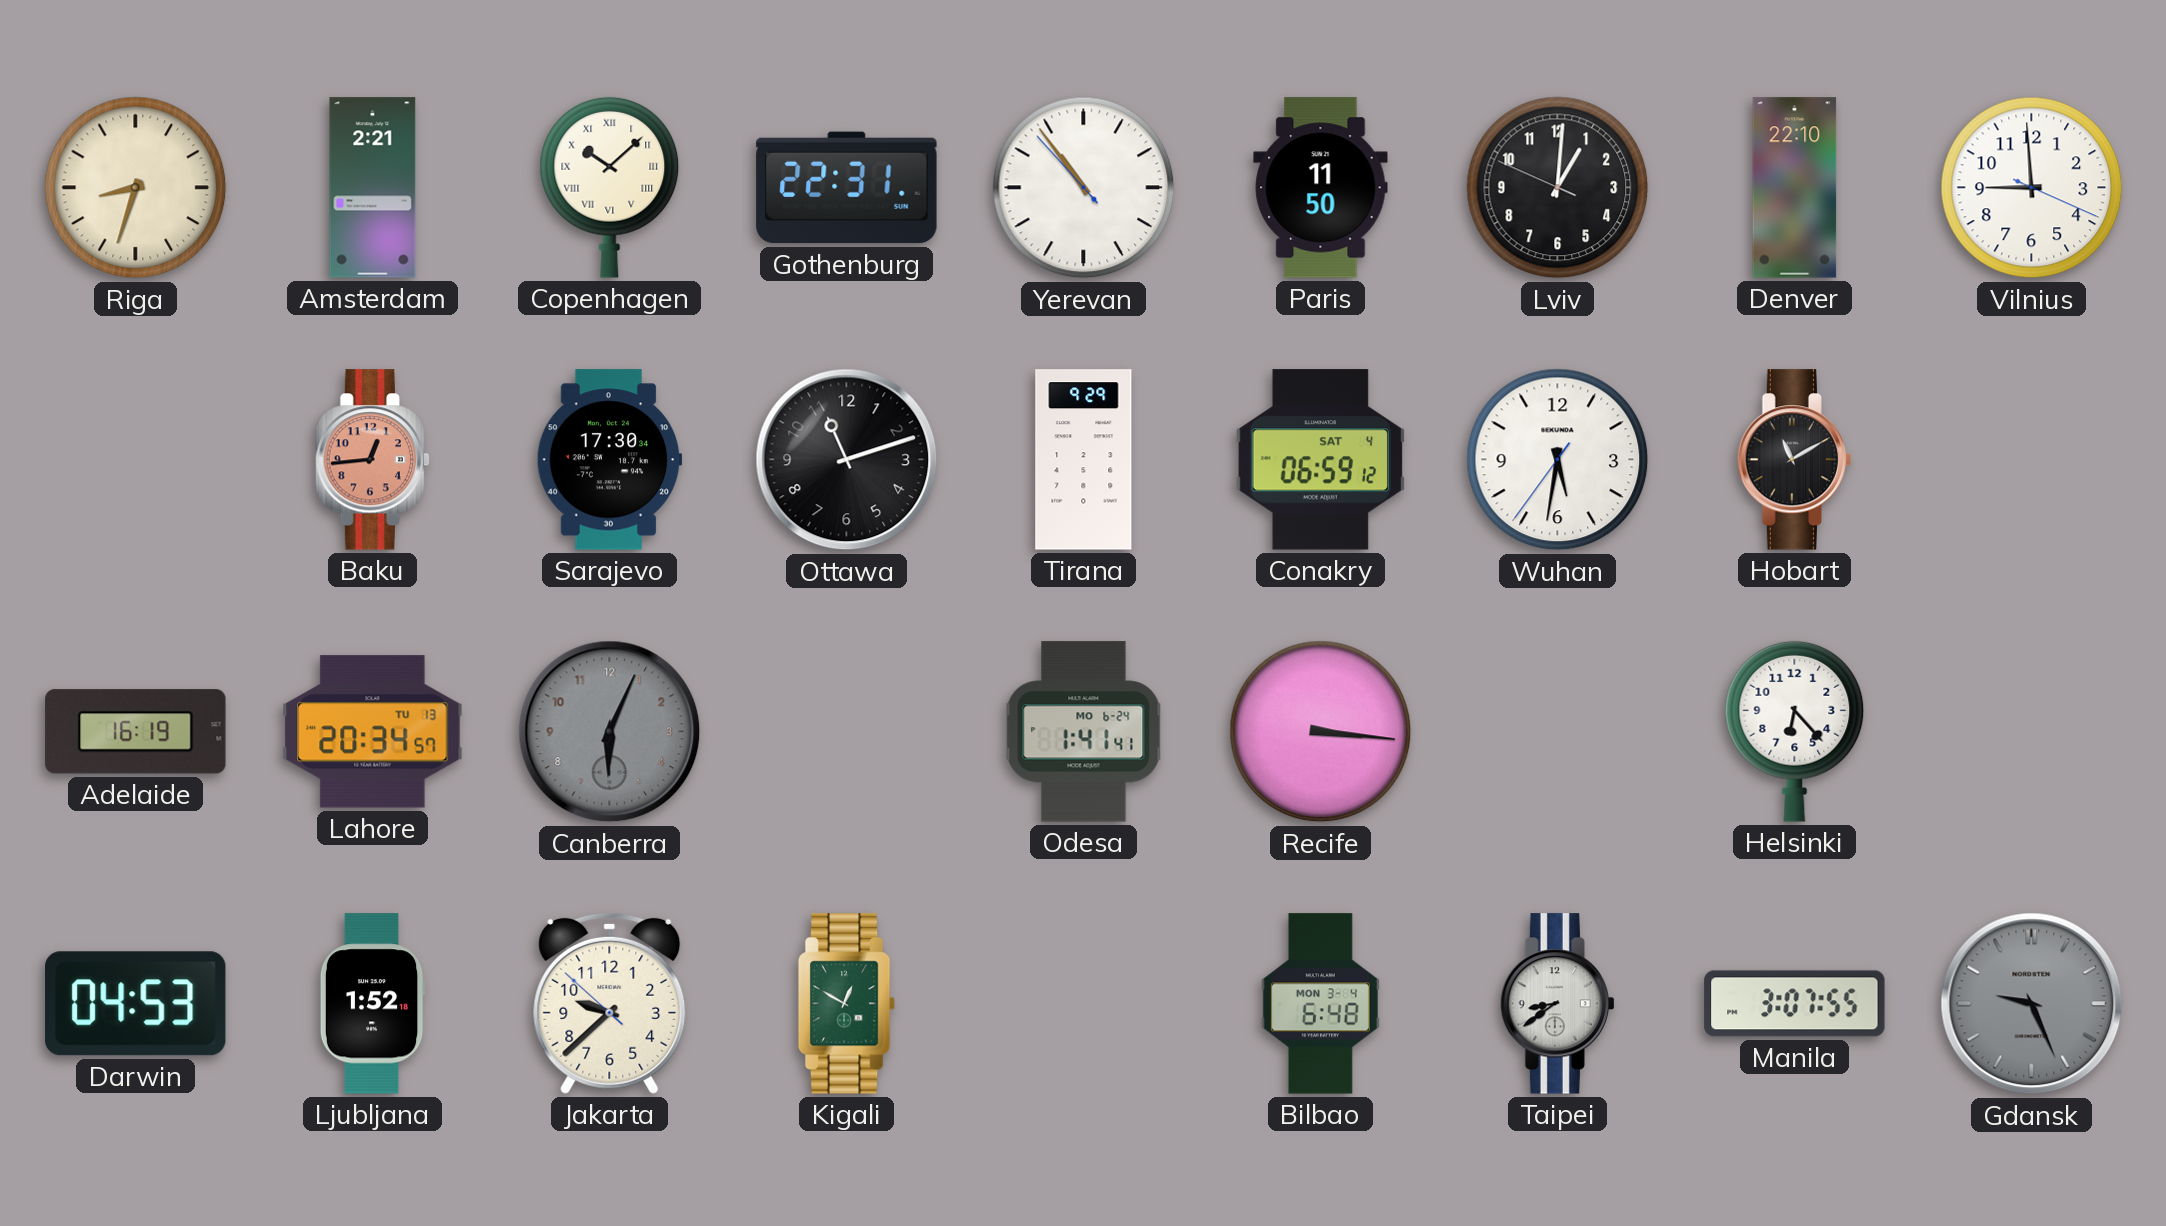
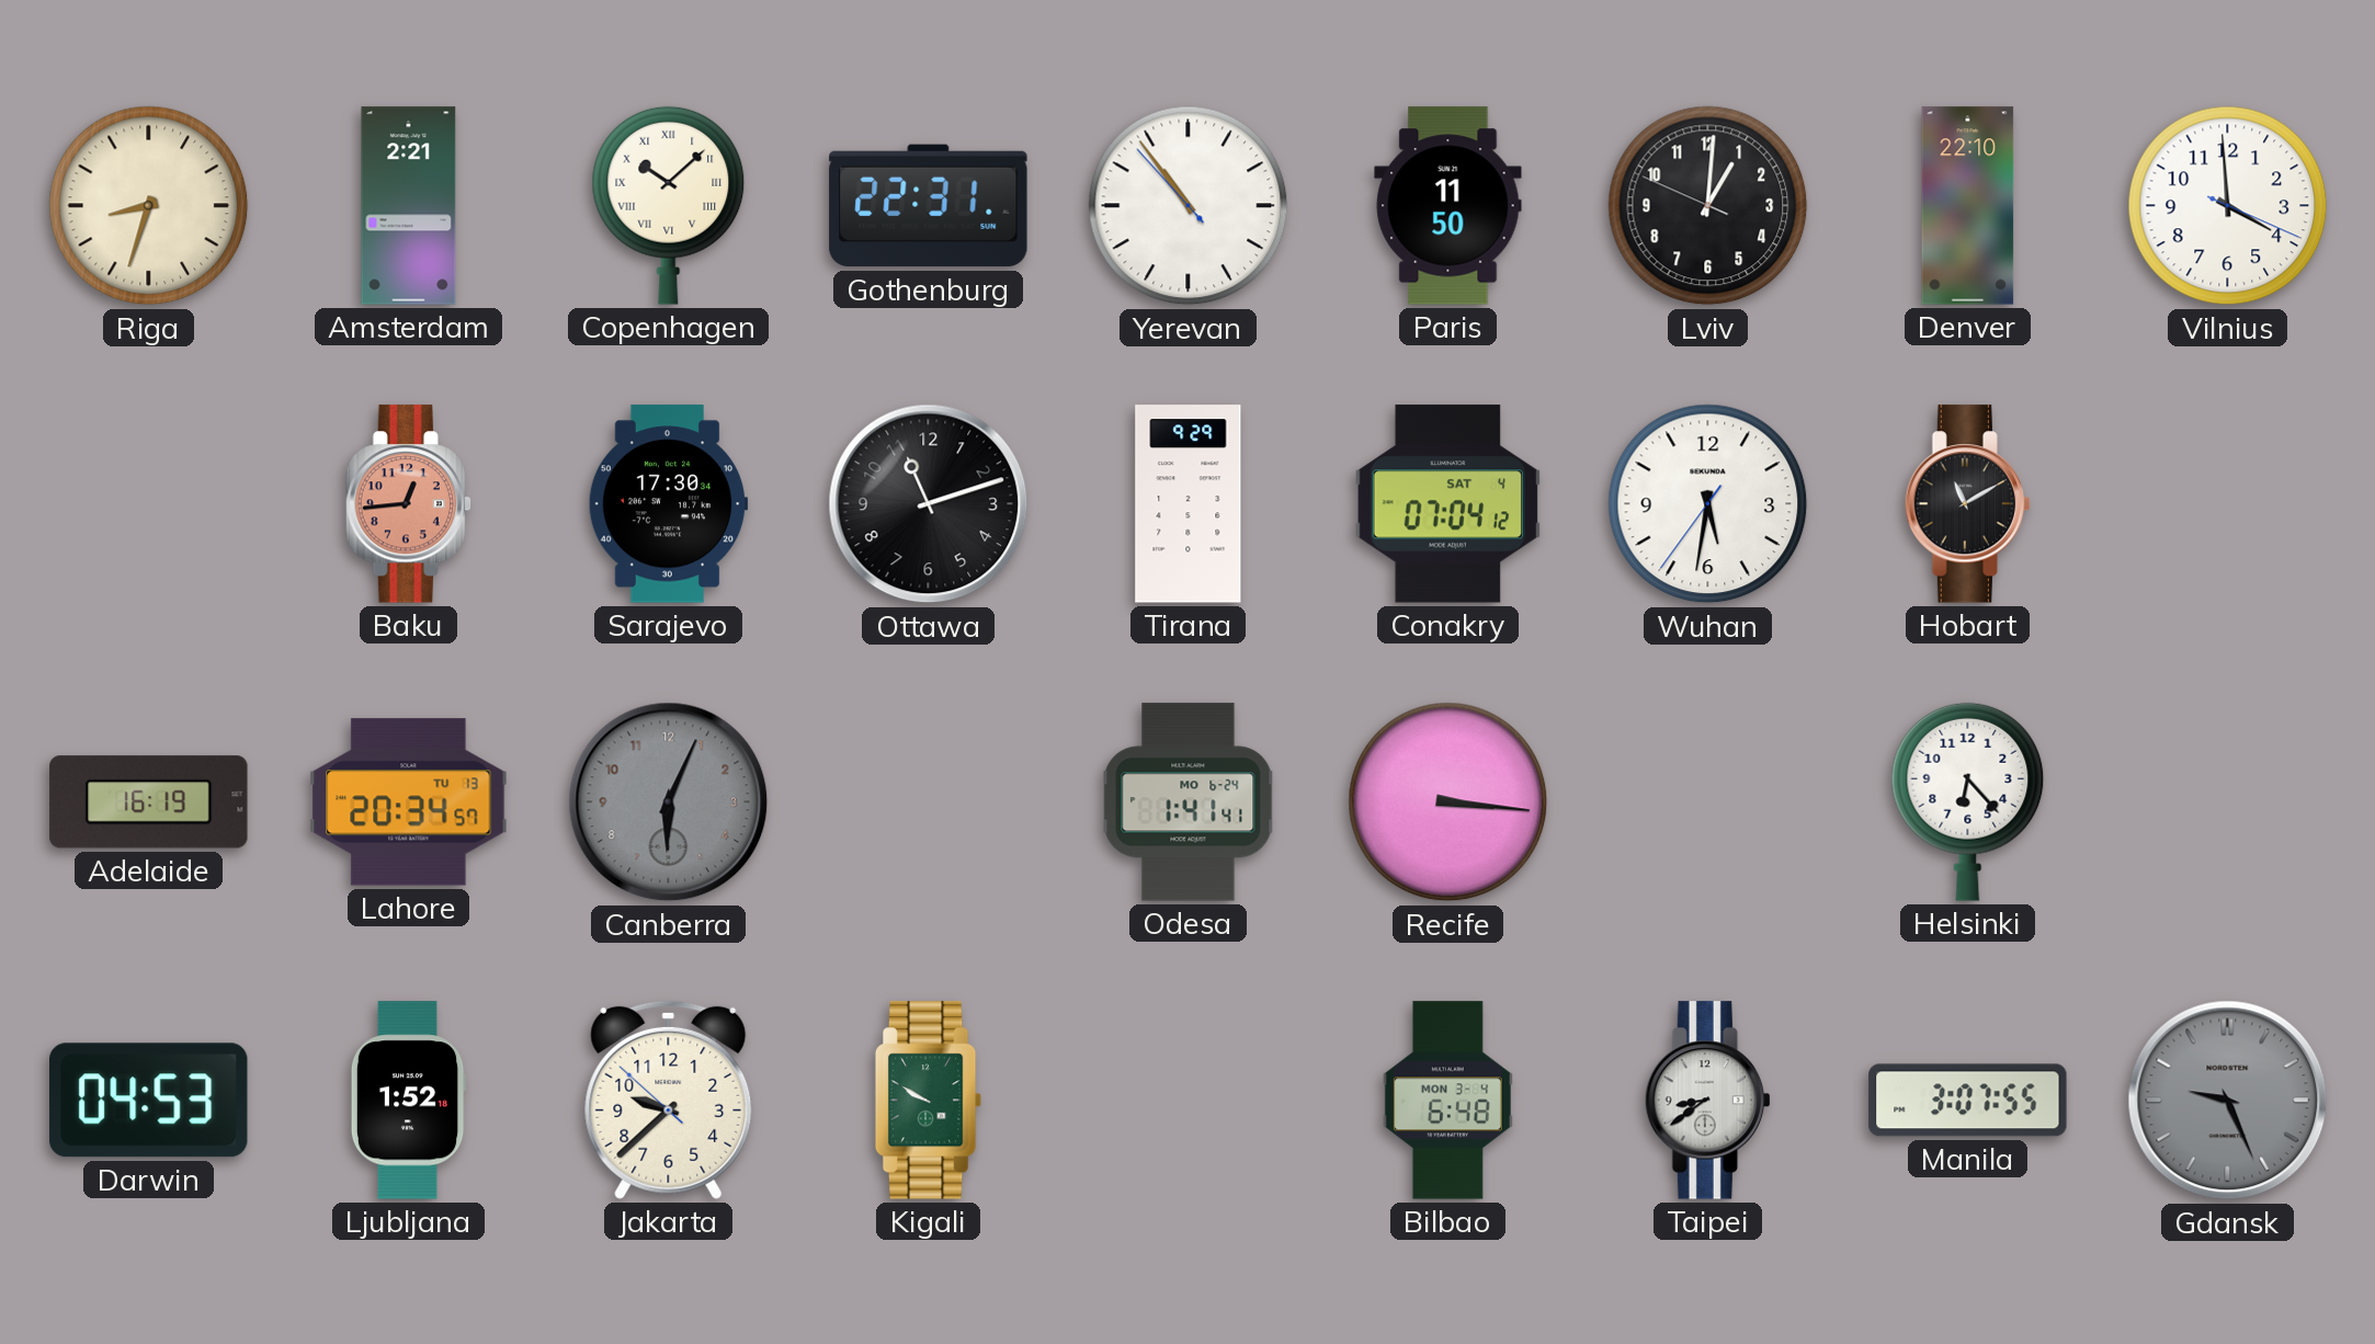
Vilnius: 8:59 -> 3:59 (2228, 206)
Conakry: 06:59 -> 07:04 (1447, 504)
Kigali: 12:50 -> 9:50 (929, 1101)
